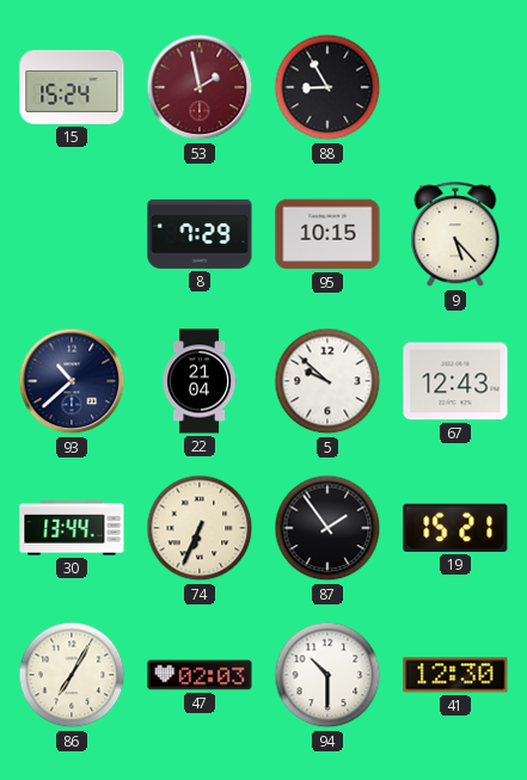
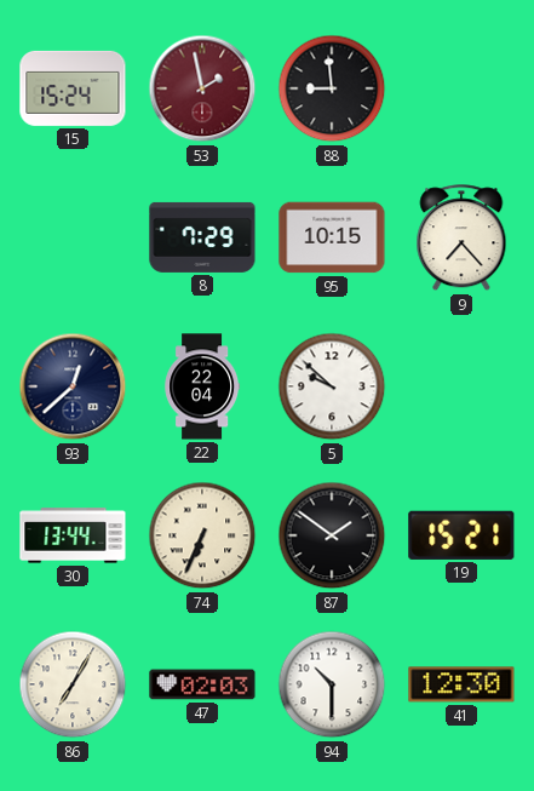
88: 8:55 -> 8:59 (332, 88)
9: 5:23 -> 7:23 (461, 239)
93: 10:38 -> 12:38 (73, 386)
22: 21:04 -> 22:04 (202, 386)
67: 12:43 -> none (455, 381)
87: 1:54 -> 1:51 (332, 535)
